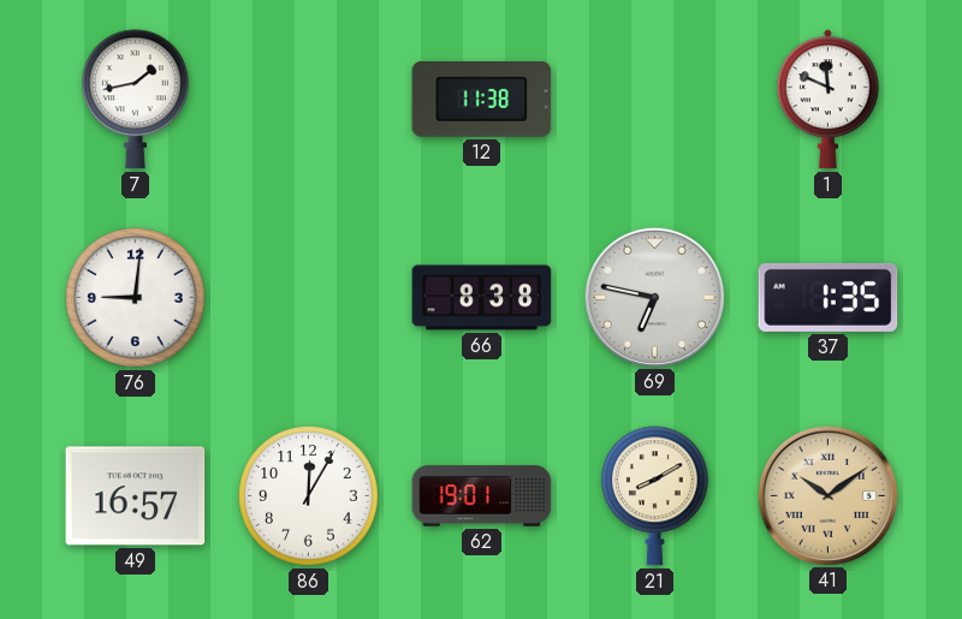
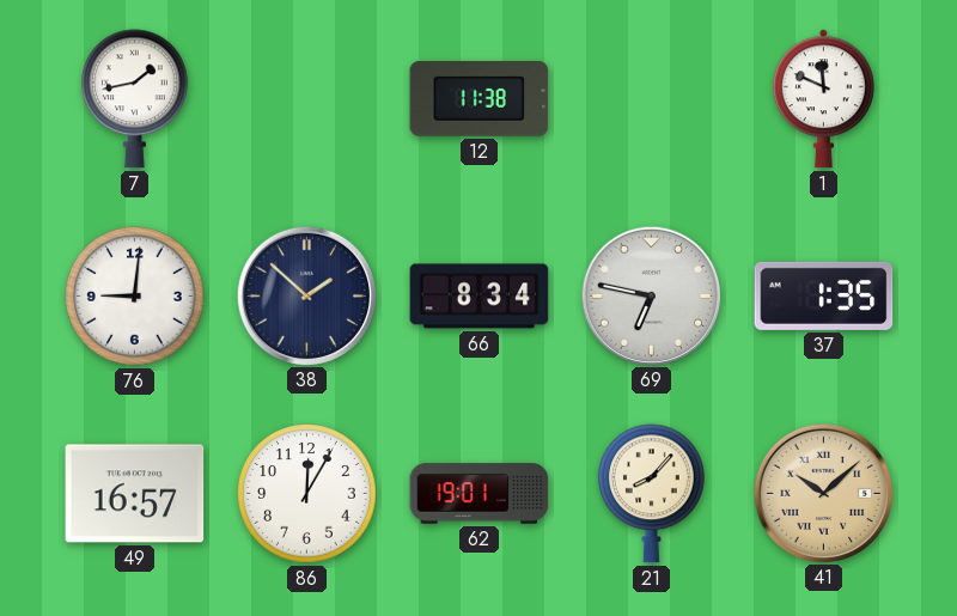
38: none -> 1:52 (306, 295)
66: 8:38 -> 8:34 (480, 297)
21: 8:10 -> 8:07 (652, 494)
41: 10:09 -> 10:08 (823, 493)
